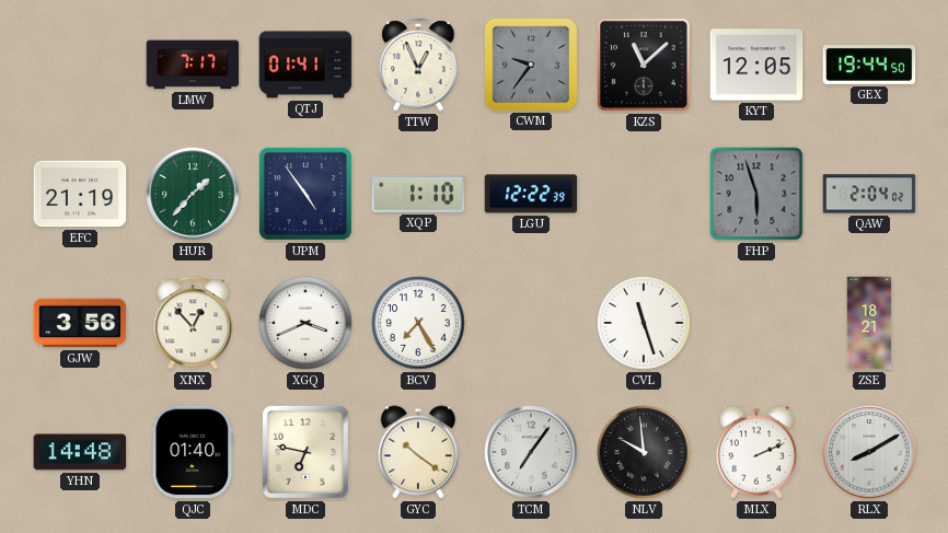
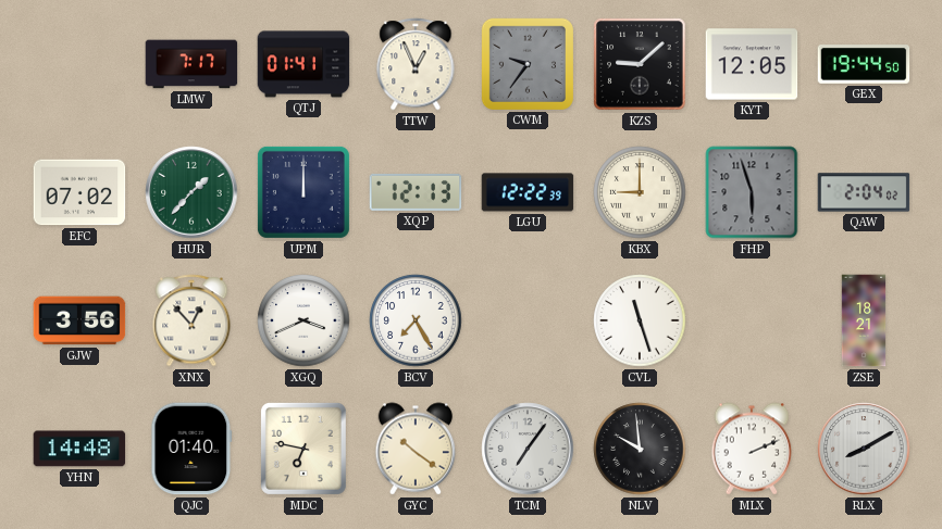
KZS: 11:08 -> 9:08 (640, 64)
EFC: 21:19 -> 07:02 (79, 192)
UPM: 4:54 -> 12:00 (303, 192)
XQP: 1:10 -> 12:13 (416, 192)
KBX: none -> 9:00 (640, 192)
